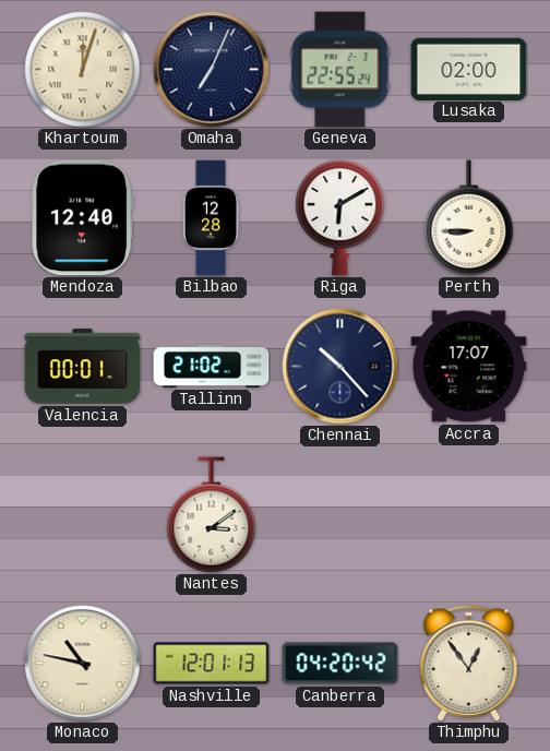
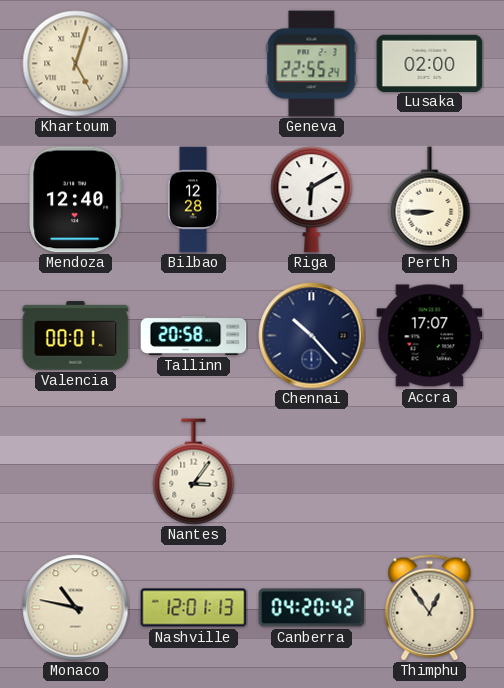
Khartoum: 12:03 -> 5:03 (76, 64)
Omaha: 7:04 -> none (212, 70)
Tallinn: 21:02 -> 20:58 (194, 335)
Nantes: 3:09 -> 3:06 (194, 472)
